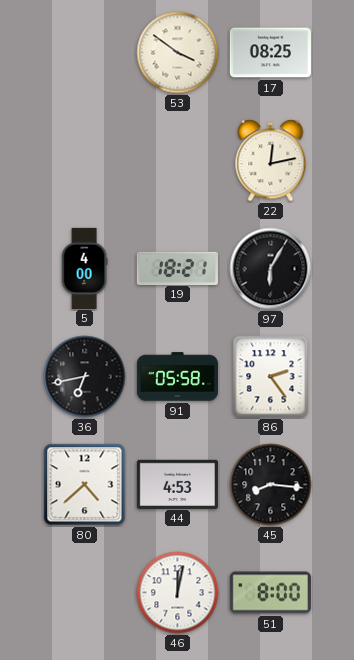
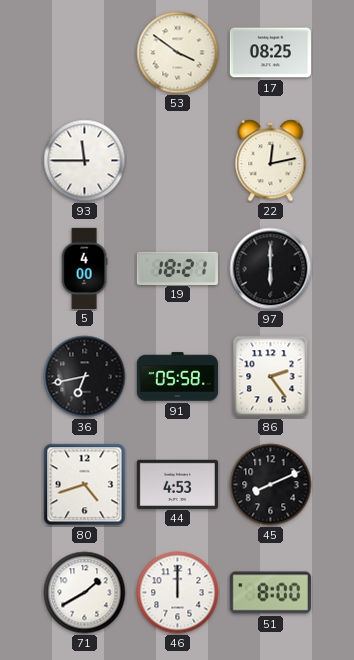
93: none -> 11:45 (85, 161)
97: 6:05 -> 6:00 (271, 269)
80: 4:38 -> 4:42 (85, 485)
45: 8:16 -> 8:11 (271, 485)
71: none -> 1:40 (85, 593)
46: 12:02 -> 12:00 (178, 593)
